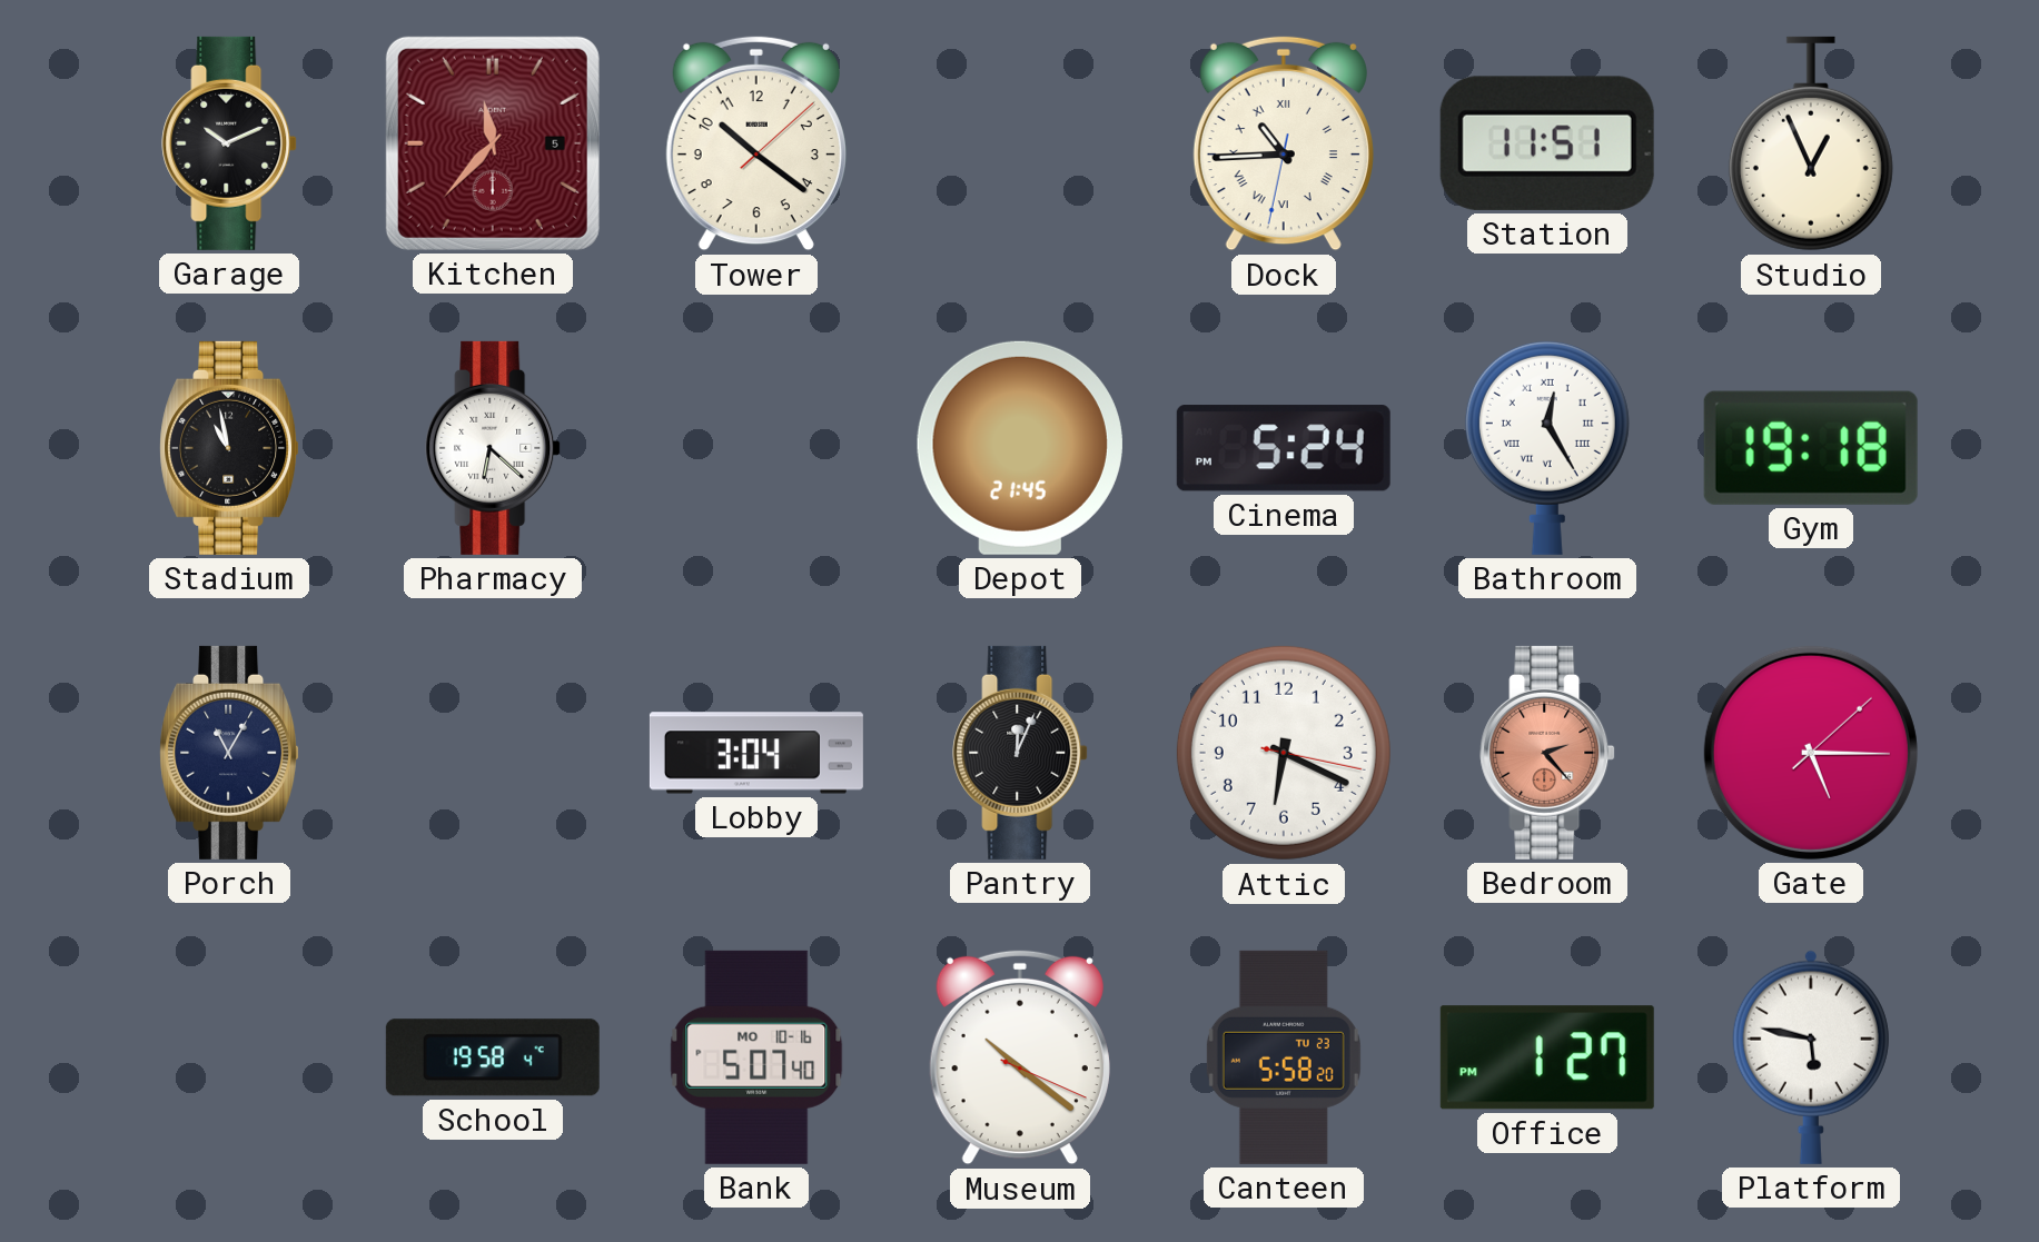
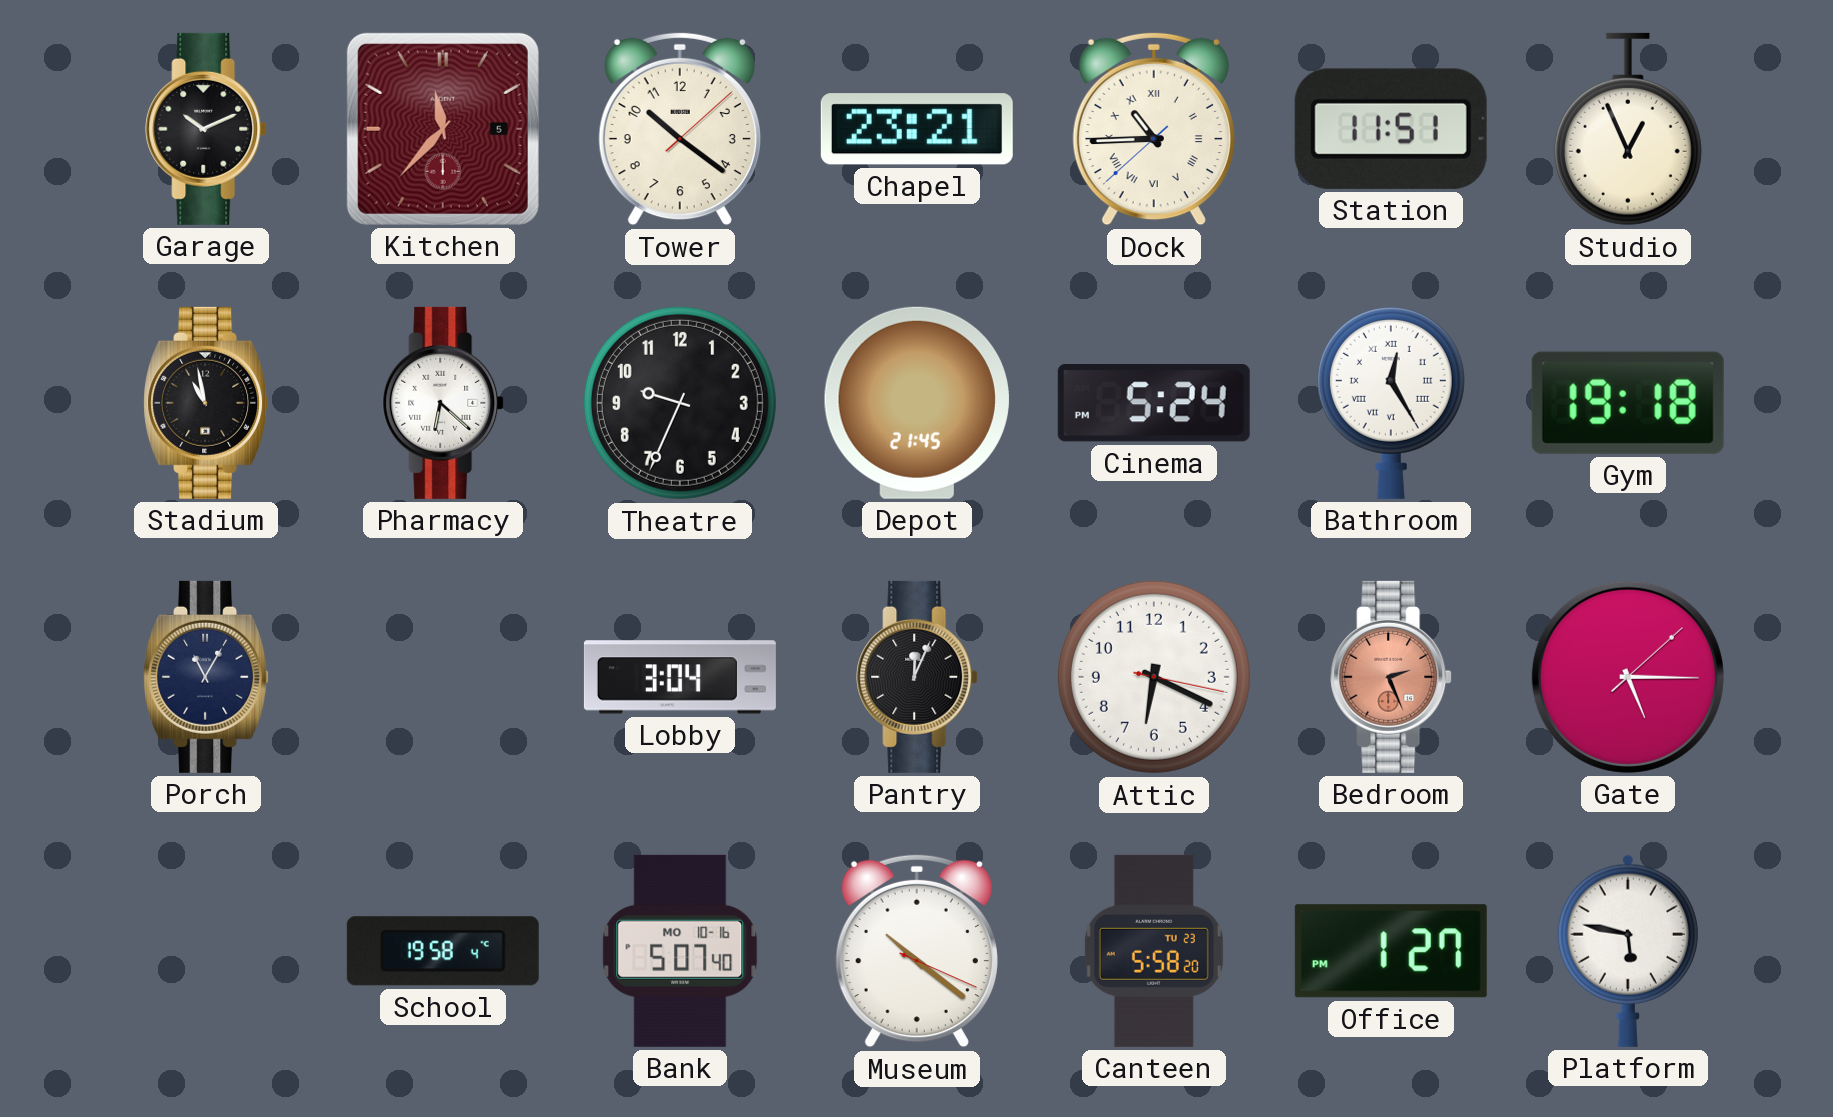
Chapel: none -> 23:21 (917, 129)
Dock: 10:44:32 -> 10:44:38 (1154, 129)
Theatre: none -> 9:34 (680, 403)
Bedroom: 2:23 -> 2:26 (1391, 677)
